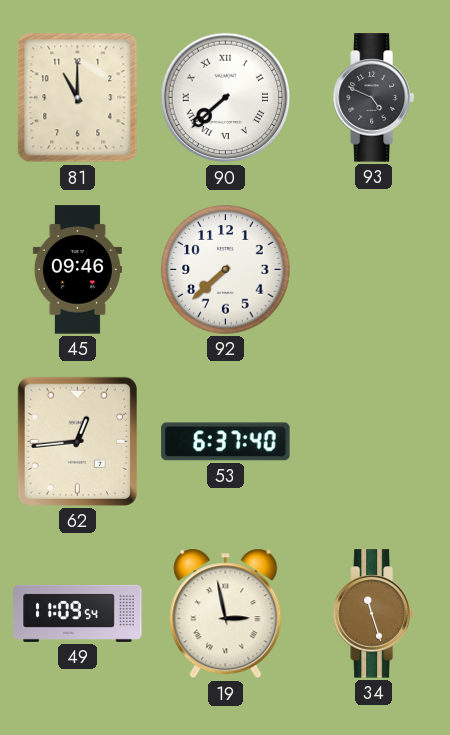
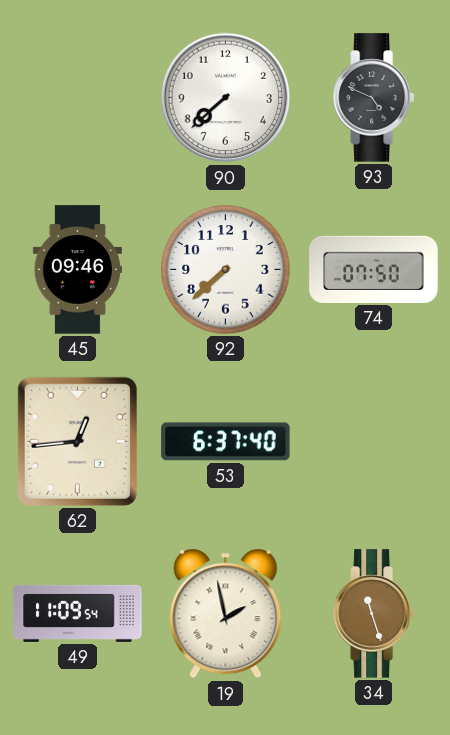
81: 11:00 -> none (78, 98)
90 numerals: Roman -> Arabic (226, 98)
74: none -> 07:50 (374, 269)
19: 2:58 -> 1:58 (226, 614)
